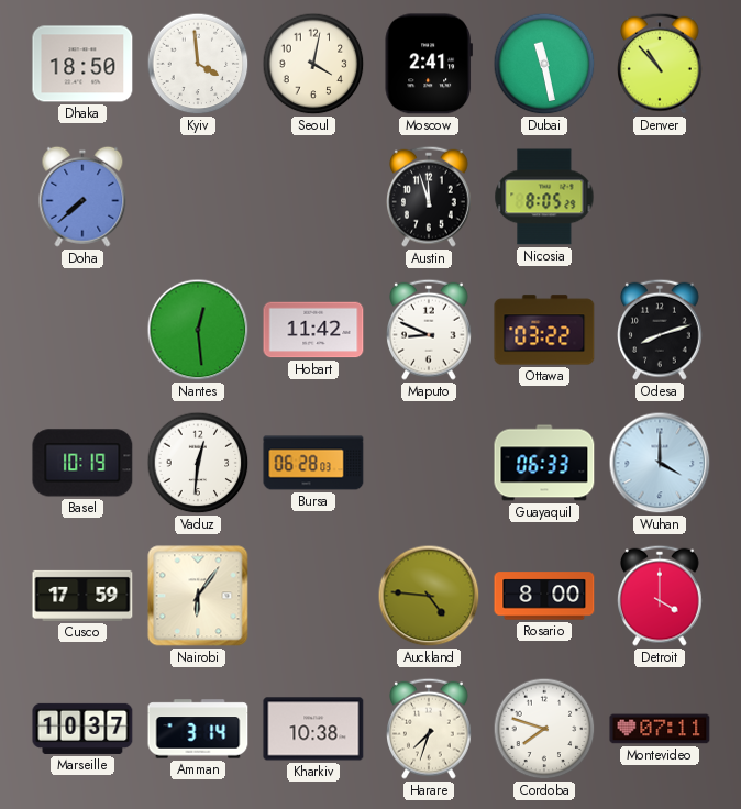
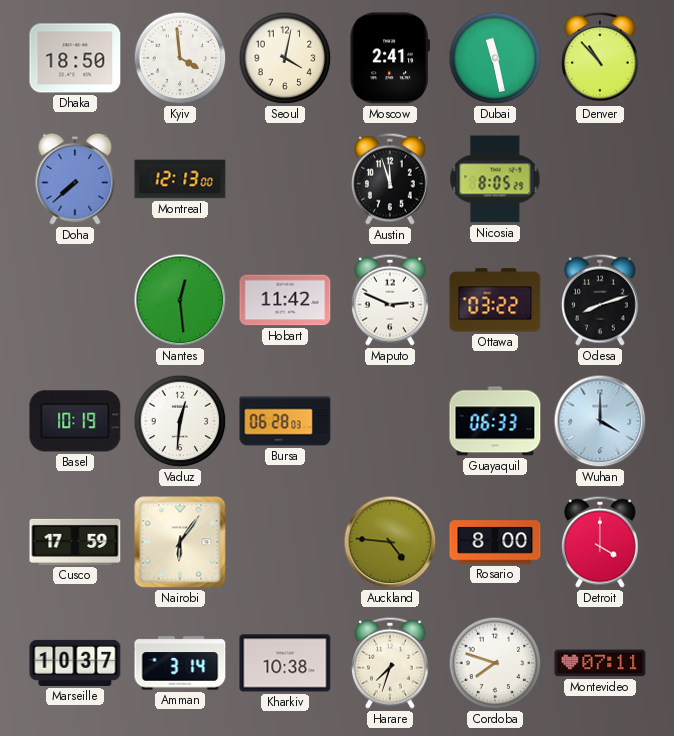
Montreal: none -> 12:13 (180, 179)
Maputo: 8:49 -> 2:49 (391, 300)
